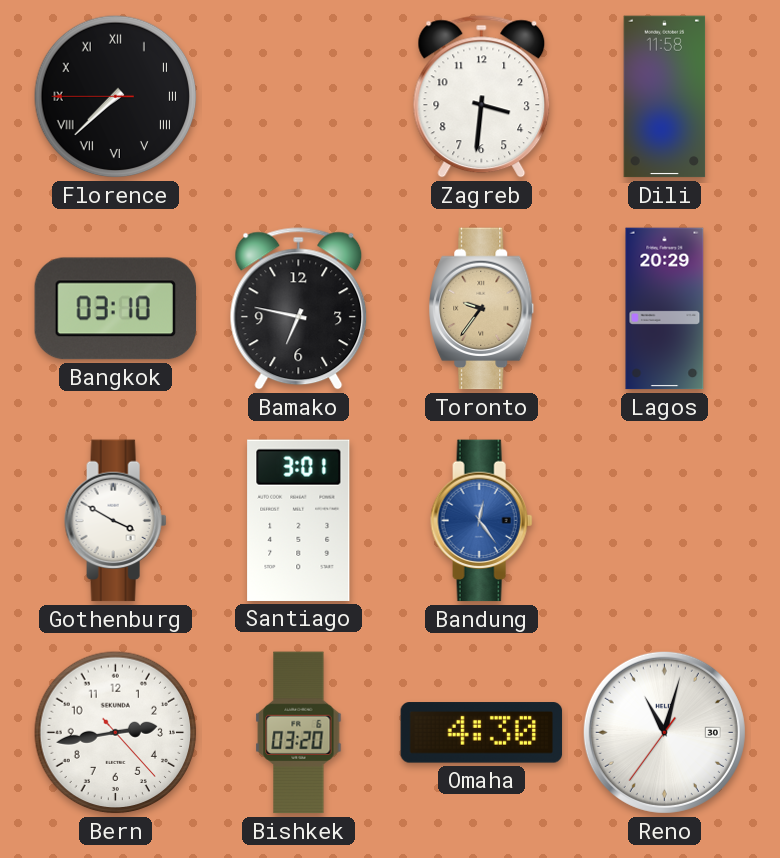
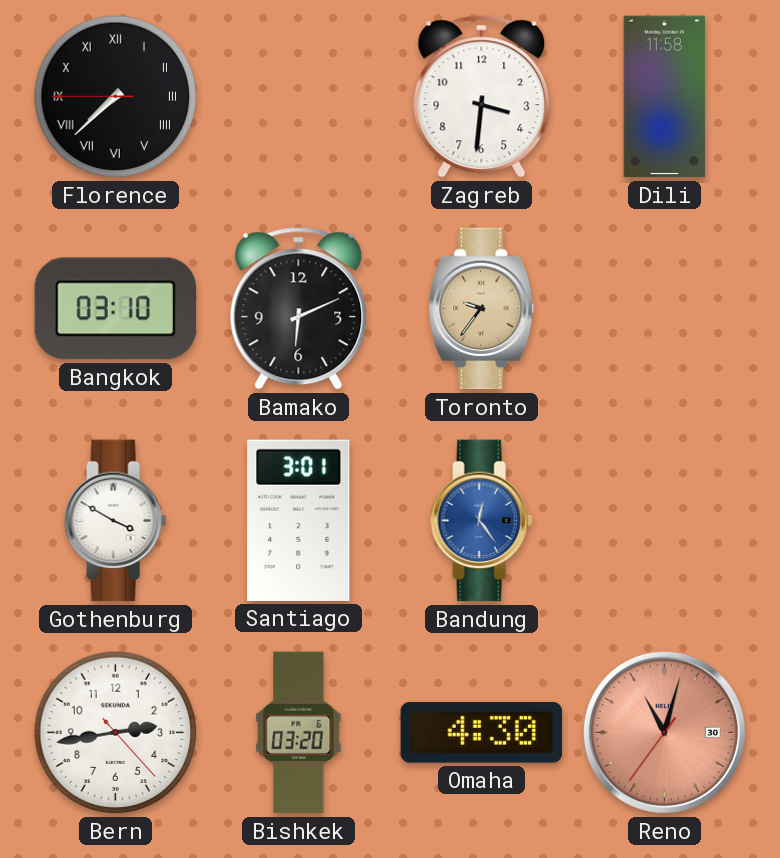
Bamako: 6:47 -> 6:11 (299, 309)
Lagos: 20:29 -> none (665, 309)
Reno dial: white -> salmon (664, 732)
